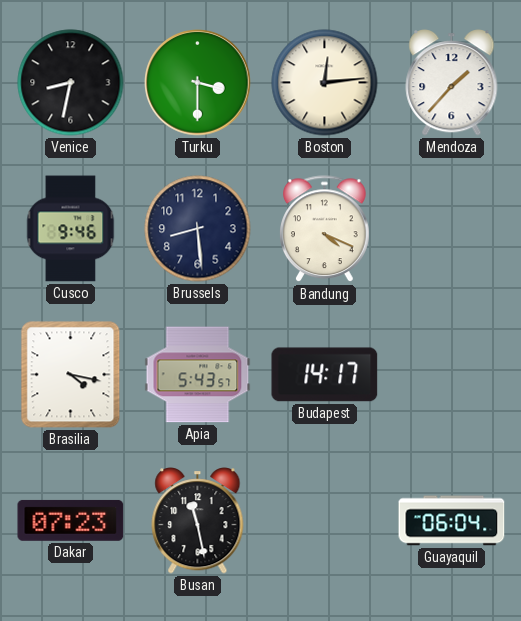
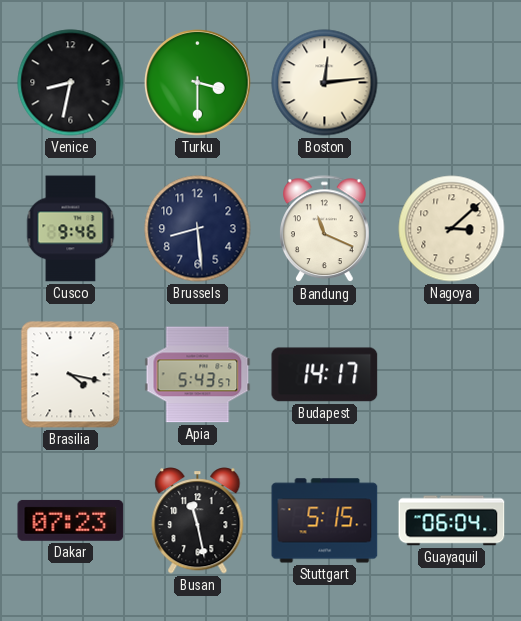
Mendoza: 1:37 -> none (452, 83)
Bandung: 4:19 -> 11:19 (325, 229)
Nagoya: none -> 3:08 (452, 229)
Stuttgart: none -> 5:15 (325, 521)
